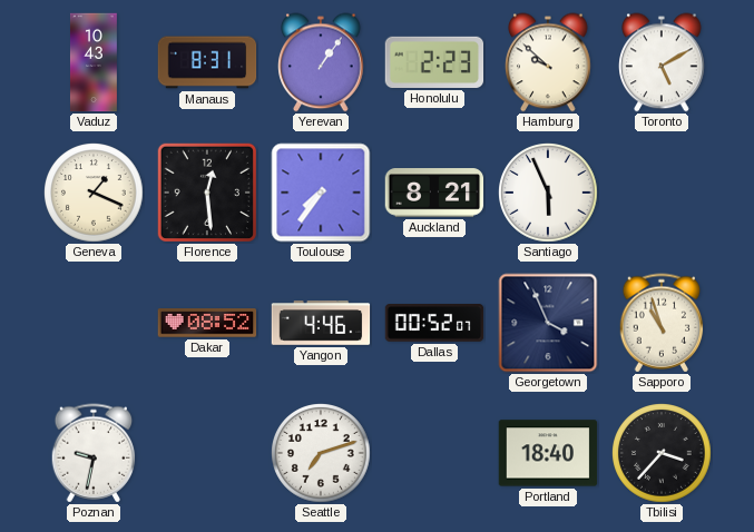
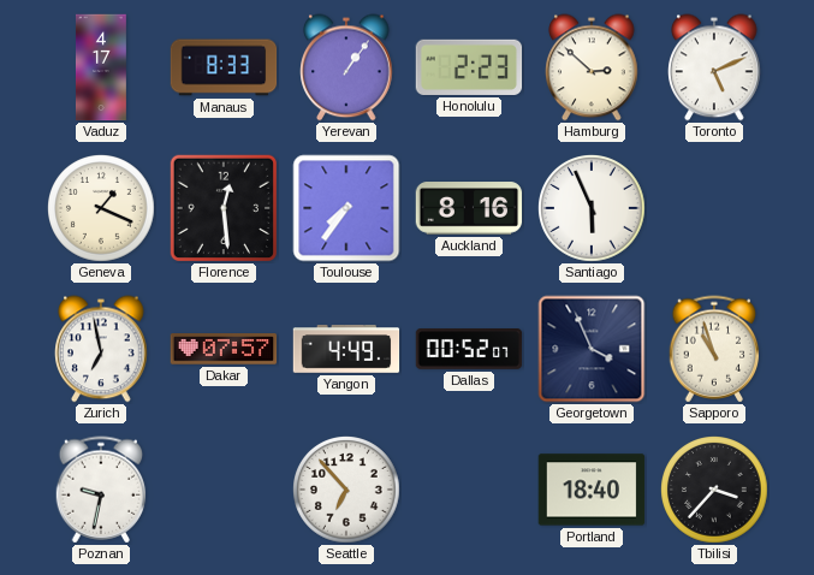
Vaduz: 10:43 -> 4:17 (101, 67)
Manaus: 8:31 -> 8:33 (224, 67)
Hamburg: 9:52 -> 2:52 (592, 67)
Toronto: 5:10 -> 5:11 (714, 67)
Auckland: 8:21 -> 8:16 (469, 208)
Zurich: none -> 6:58 (101, 349)
Dakar: 08:52 -> 07:57 (224, 349)
Yangon: 4:46 -> 4:49 (346, 349)
Seattle: 7:12 -> 6:53 (347, 491)
